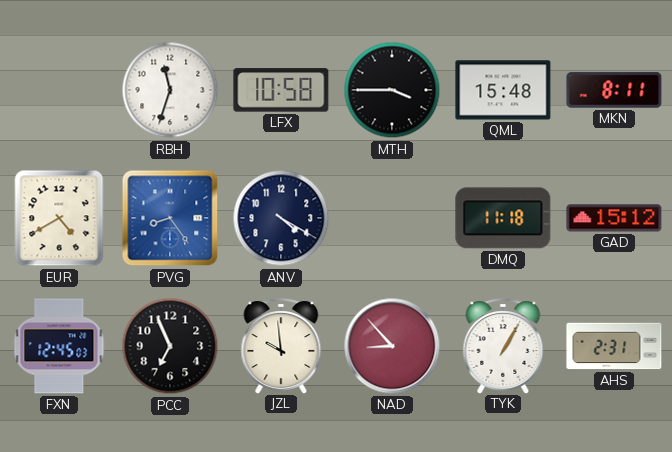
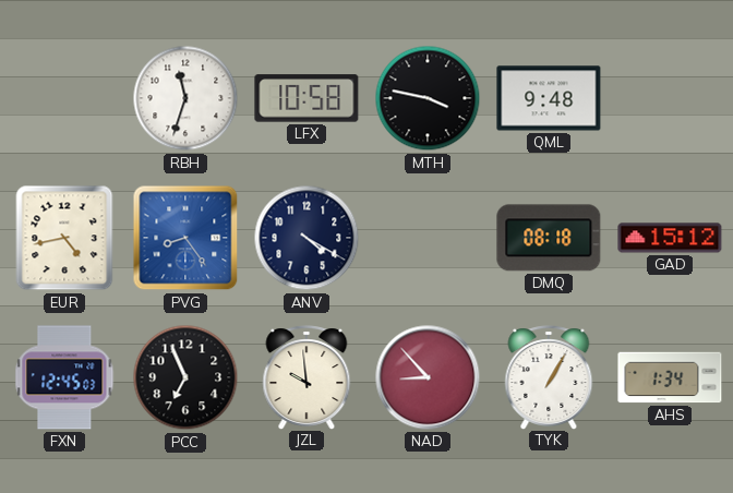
MTH: 3:45 -> 3:47 (428, 98)
QML: 15:48 -> 9:48 (549, 98)
MKN: 8:11 -> none (614, 90)
EUR: 4:40 -> 4:43 (64, 238)
DMQ: 11:18 -> 08:18 (549, 238)
AHS: 2:31 -> 1:34 (670, 377)
